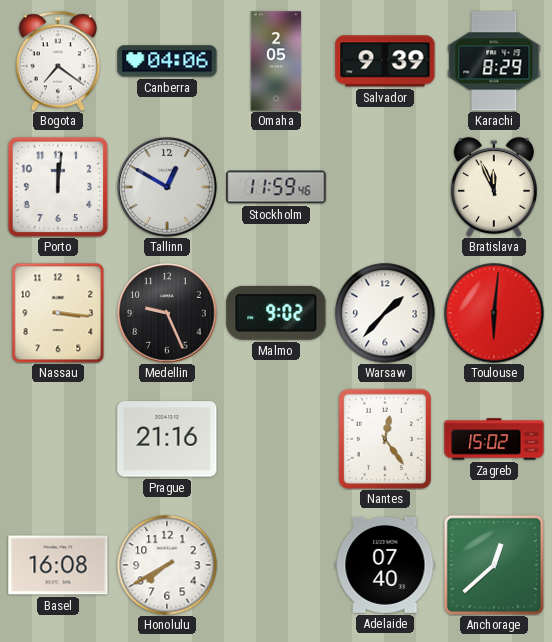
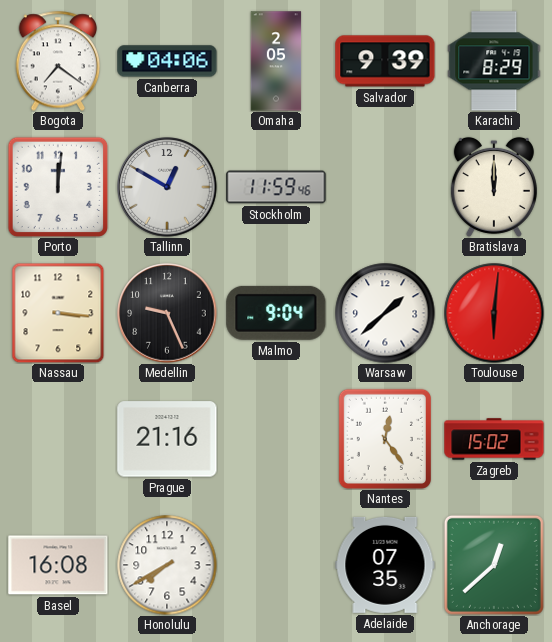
Bratislava: 11:56 -> 12:00 (494, 187)
Malmo: 9:02 -> 9:04 (276, 313)
Warsaw: 1:37 -> 1:38 (385, 313)
Adelaide: 07:40 -> 07:35 (385, 565)
